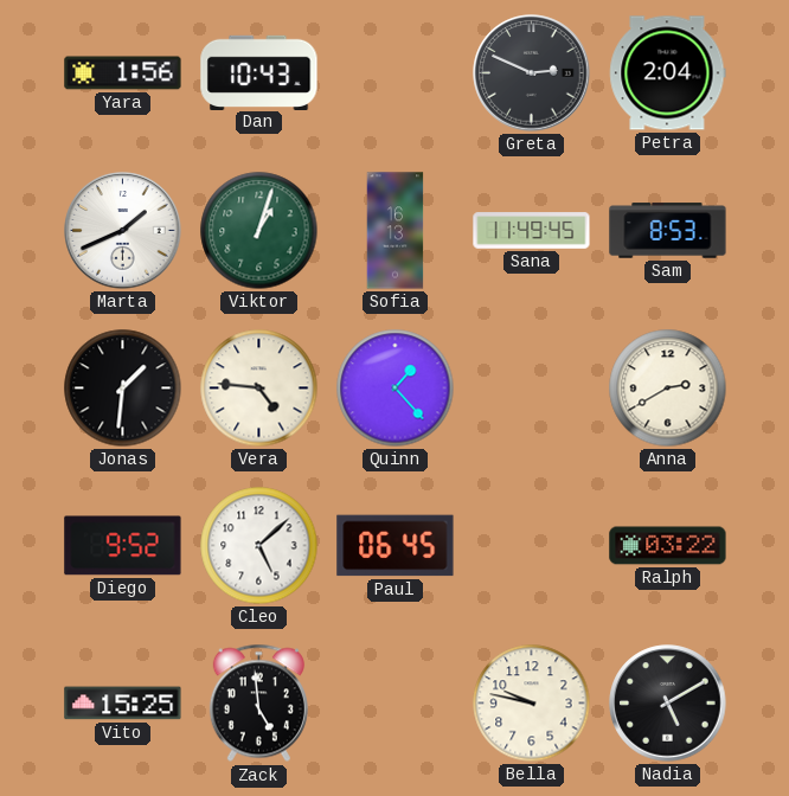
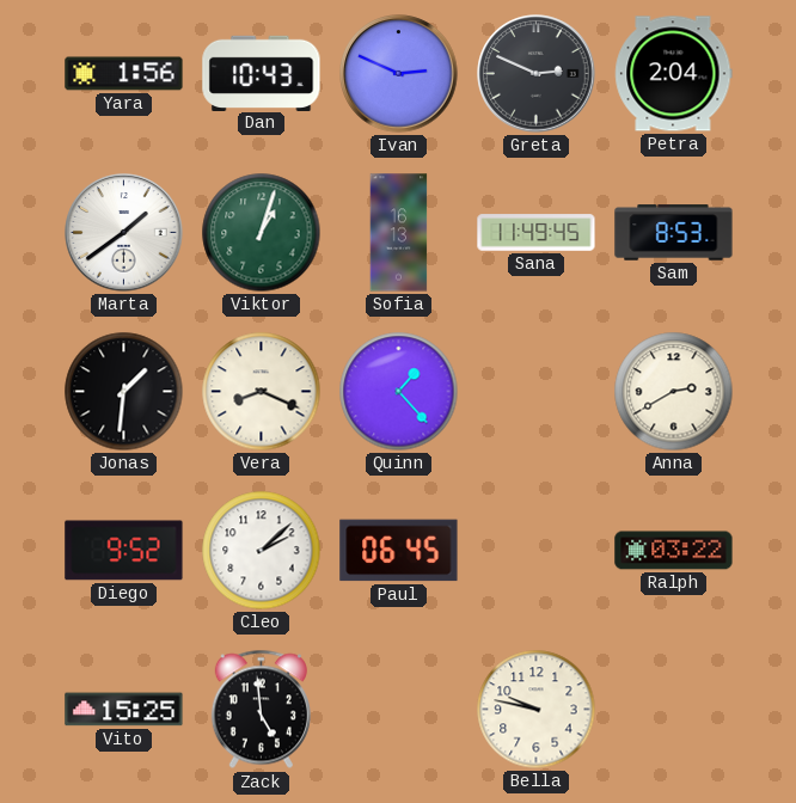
Ivan: none -> 2:49 (399, 74)
Marta: 1:41 -> 1:39 (124, 233)
Vera: 4:46 -> 8:19 (262, 392)
Cleo: 5:08 -> 2:08 (262, 551)
Nadia: 5:10 -> none (668, 704)
